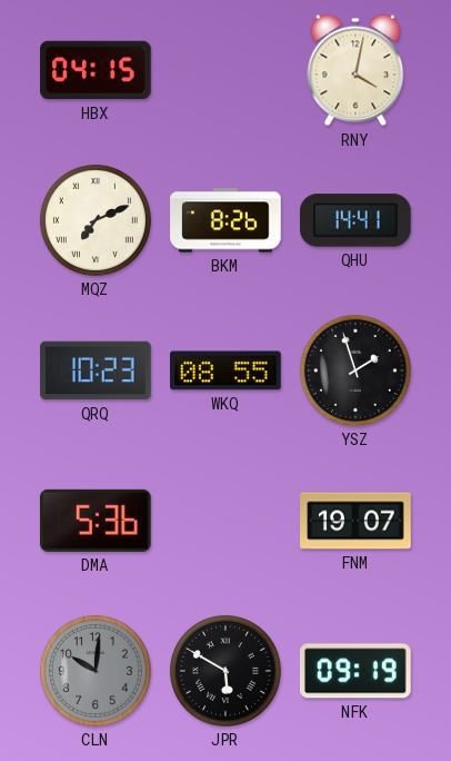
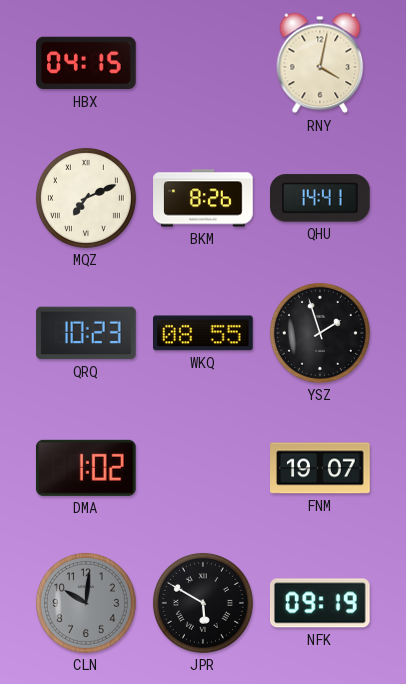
DMA: 5:36 -> 1:02 (86, 468)
